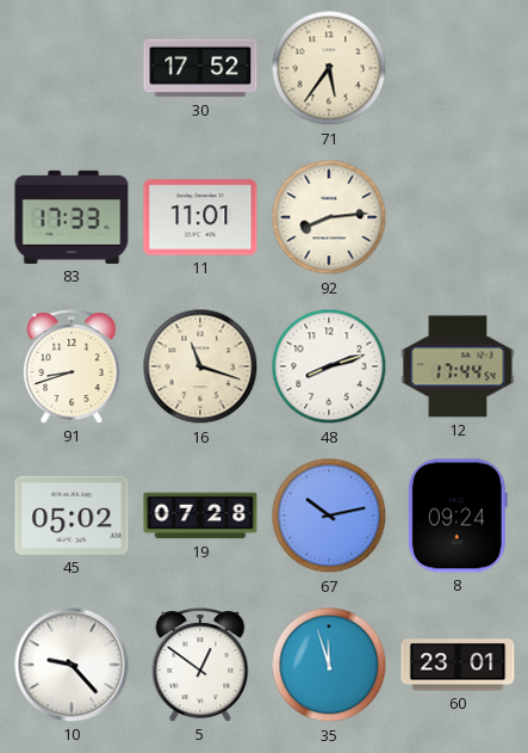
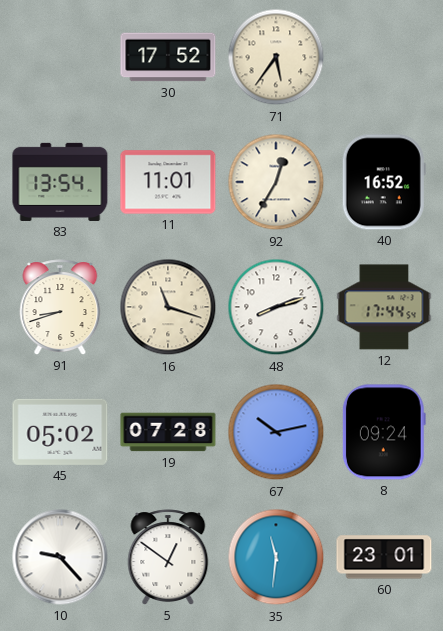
83: 17:33 -> 13:54 (60, 182)
92: 8:14 -> 12:35 (276, 182)
40: none -> 16:52 (384, 182)
35: 11:57 -> 11:31 (276, 557)
